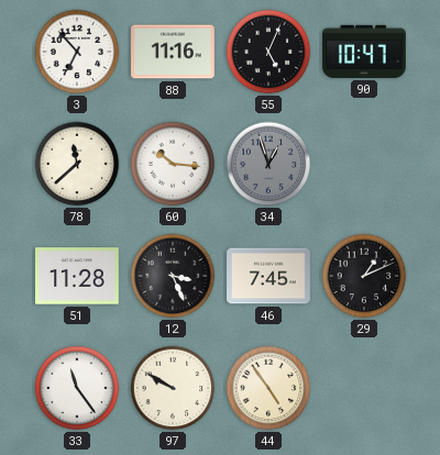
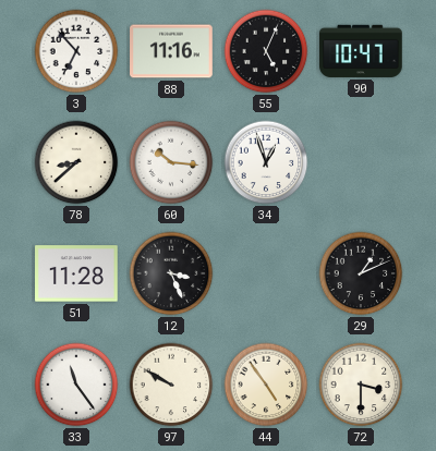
78: 11:38 -> 8:38 (76, 162)
34 dial: grey -> white (266, 162)
46: 7:45 -> none (268, 276)
72: none -> 3:30 (361, 385)
